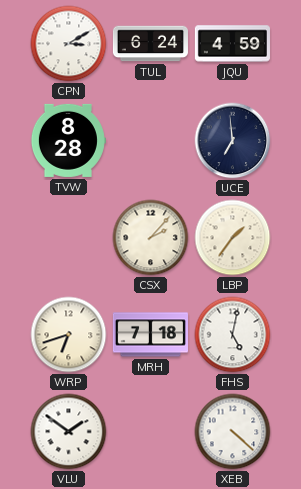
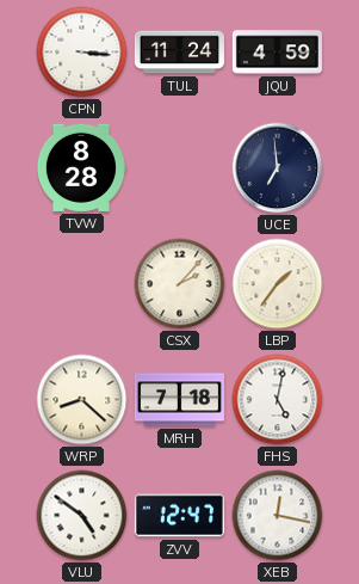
CPN: 3:10 -> 3:16 (82, 53)
TUL: 6:24 -> 11:24 (179, 53)
WRP: 6:42 -> 8:22 (82, 400)
VLU: 1:51 -> 4:51 (82, 516)
ZVV: none -> 12:47 (179, 516)
XEB: 4:22 -> 12:17 (278, 516)
